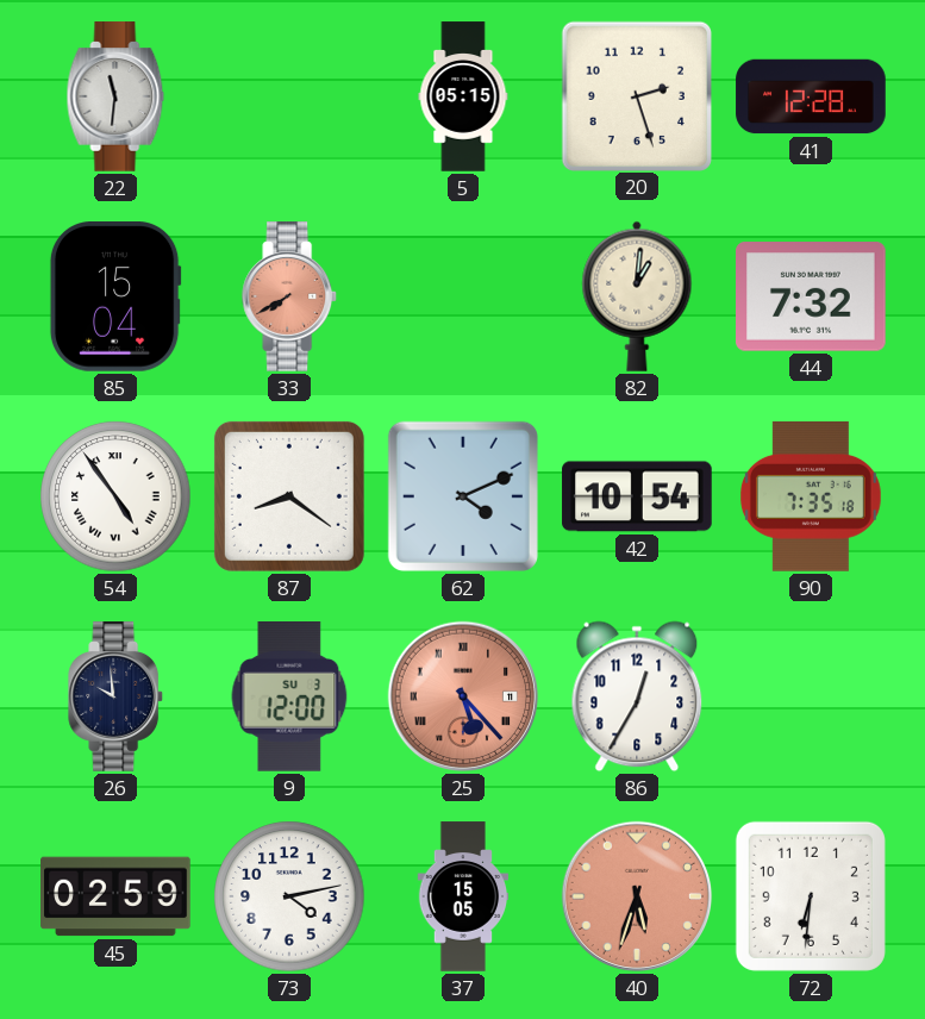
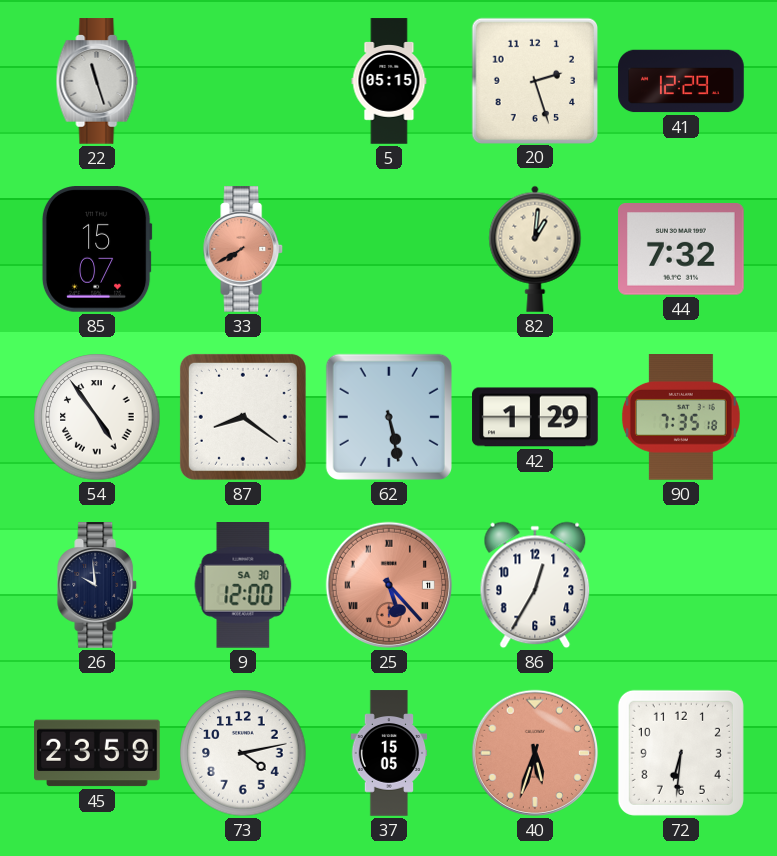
22: 11:31 -> 11:27 (97, 81)
41: 12:28 -> 12:29 (681, 81)
85: 15:04 -> 15:07 (97, 250)
62: 4:11 -> 5:28 (389, 417)
42: 10:54 -> 1:29 (535, 417)
9 date: SU 3 -> SA 30 (243, 586)
45: 02:59 -> 23:59 (97, 753)
